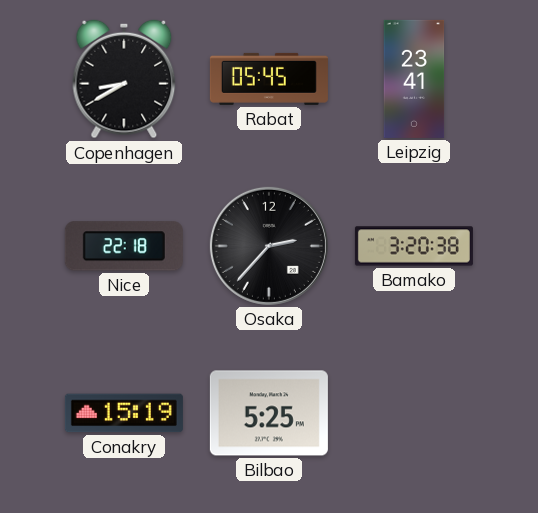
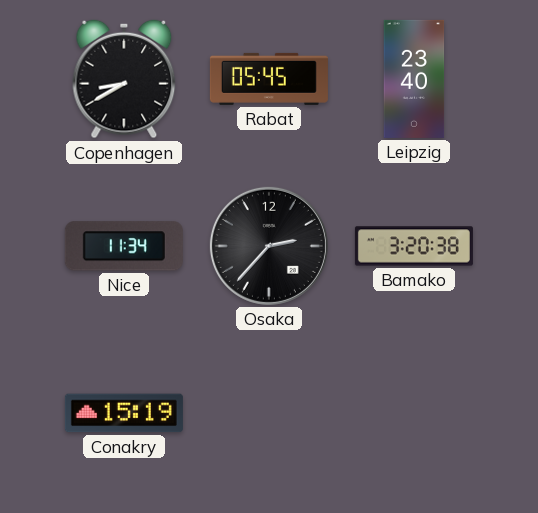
Leipzig: 23:41 -> 23:40 (414, 79)
Nice: 22:18 -> 11:34 (124, 246)
Bilbao: 5:25 -> none (269, 413)
